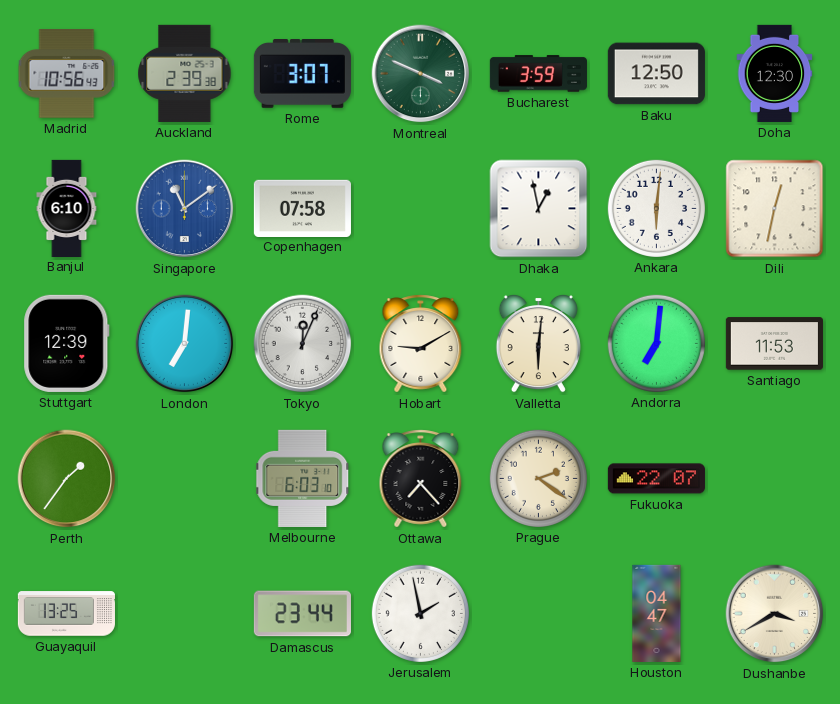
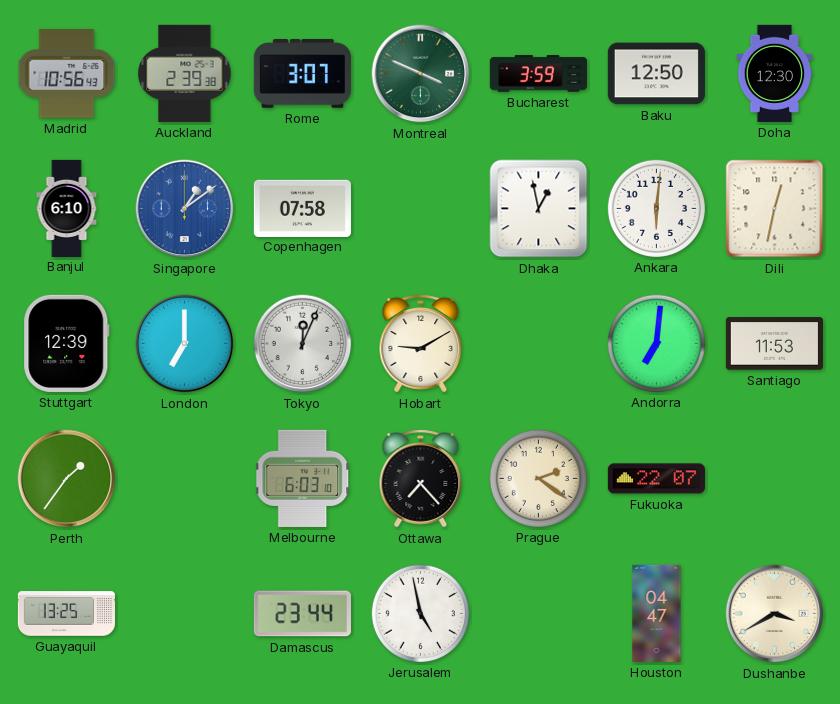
Singapore: 11:09 -> 1:09 (185, 209)
London: 7:01 -> 7:00 (185, 344)
Valletta: 6:01 -> none (538, 343)
Jerusalem: 1:58 -> 4:58 (420, 613)
